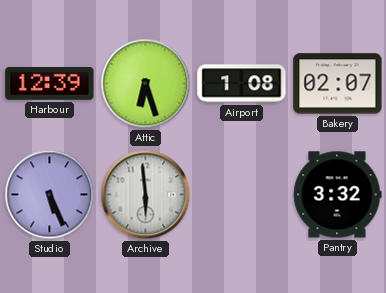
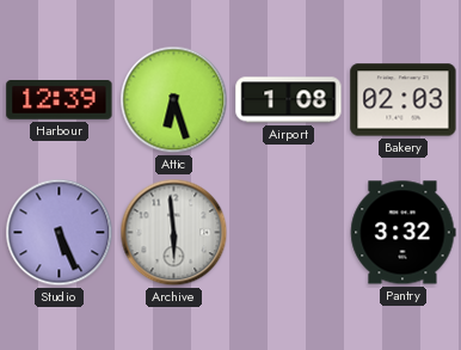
Bakery: 02:07 -> 02:03 (404, 100)
